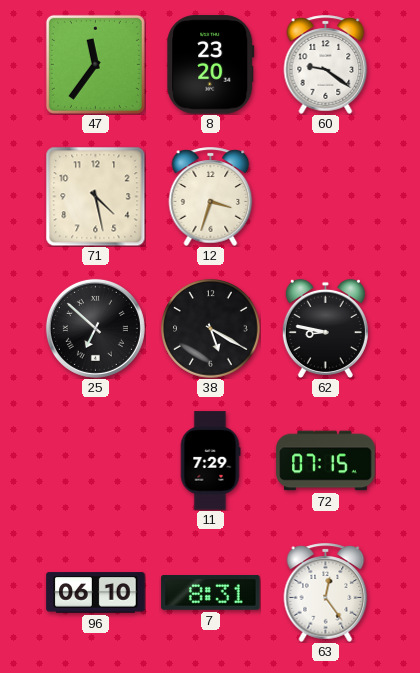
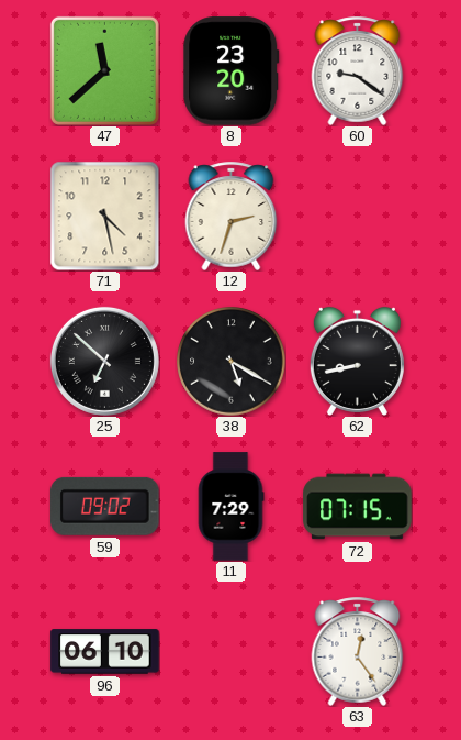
47: 11:36 -> 11:38 (104, 70)
12: 3:33 -> 2:33 (232, 216)
62: 8:47 -> 8:43 (357, 361)
59: none -> 09:02 (105, 506)
7: 8:31 -> none (211, 593)
